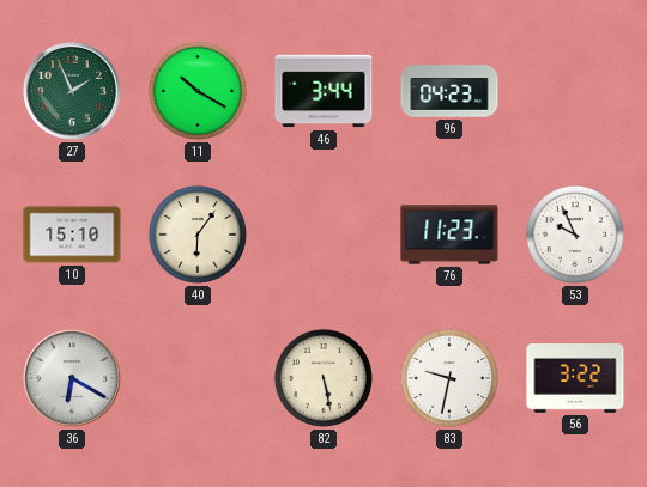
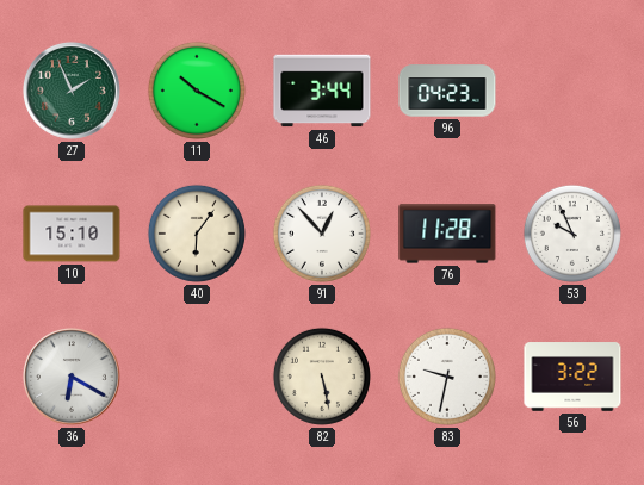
91: none -> 12:53 (322, 234)
76: 11:23 -> 11:28 (447, 234)
